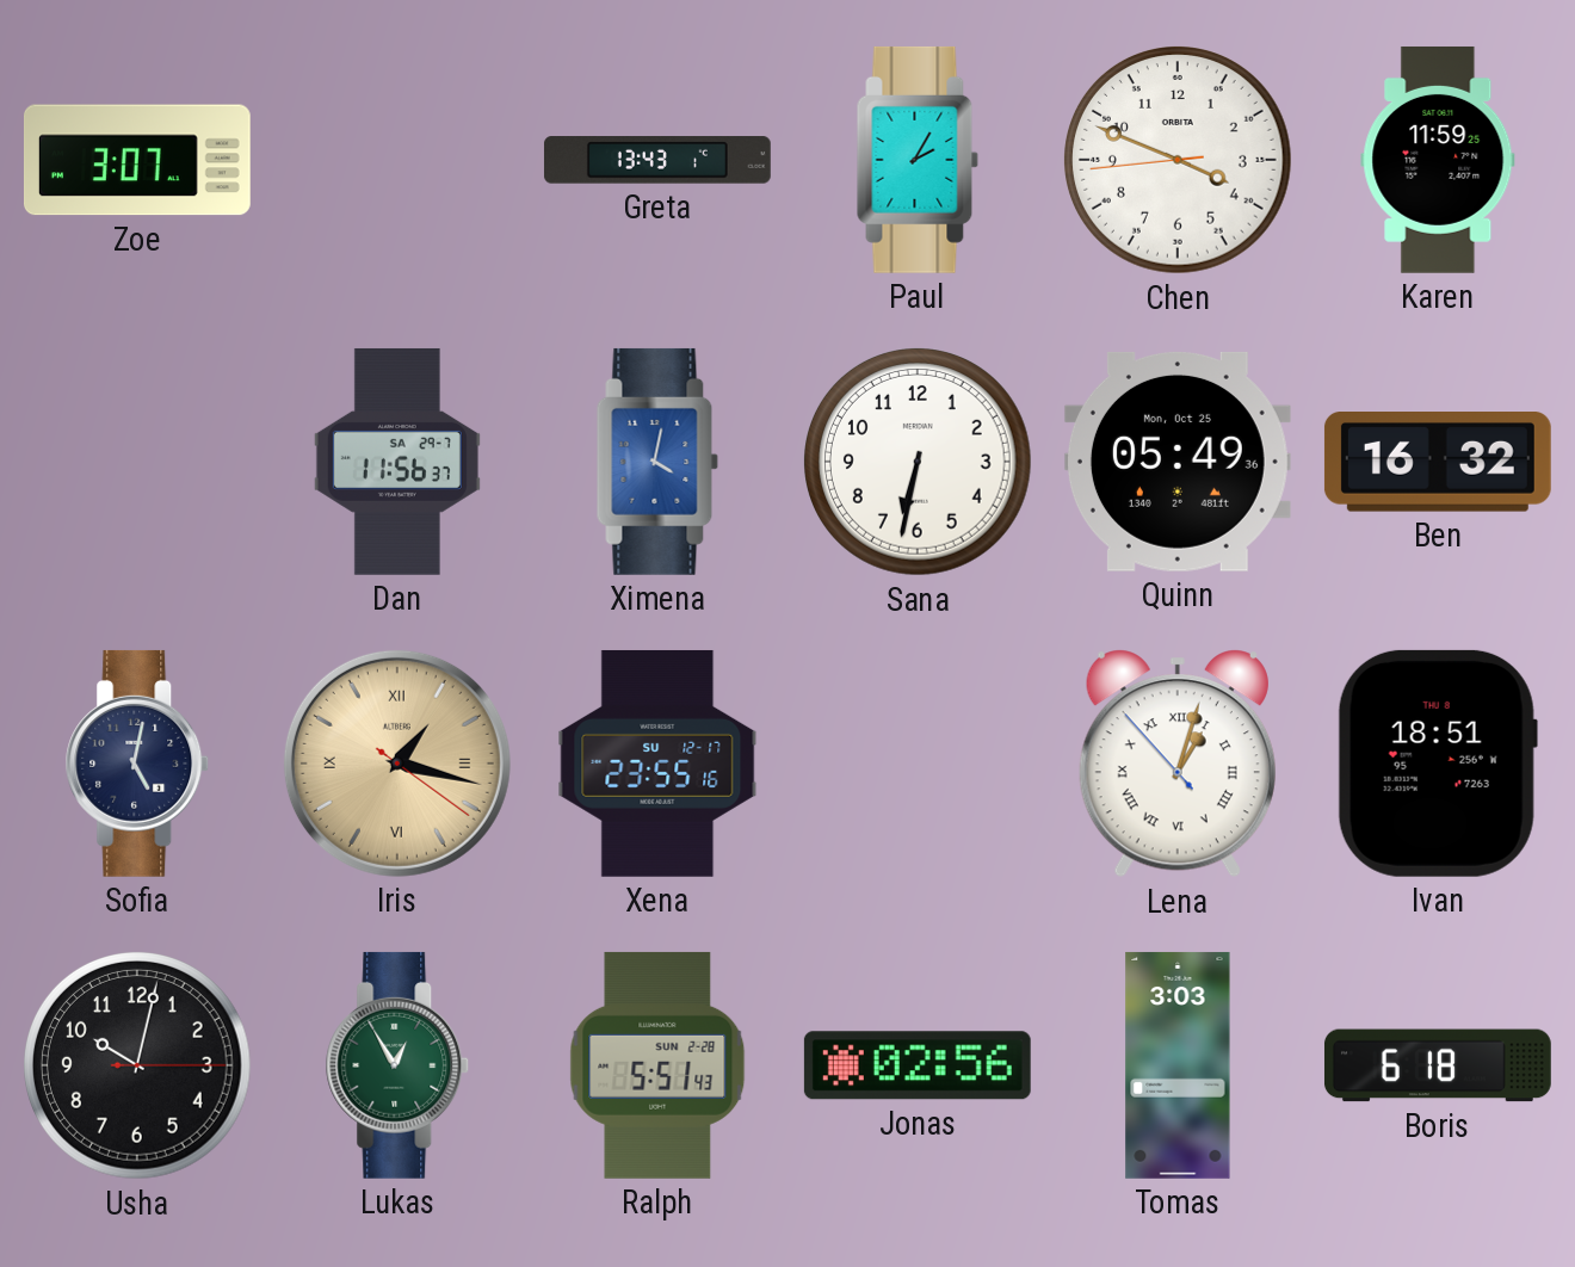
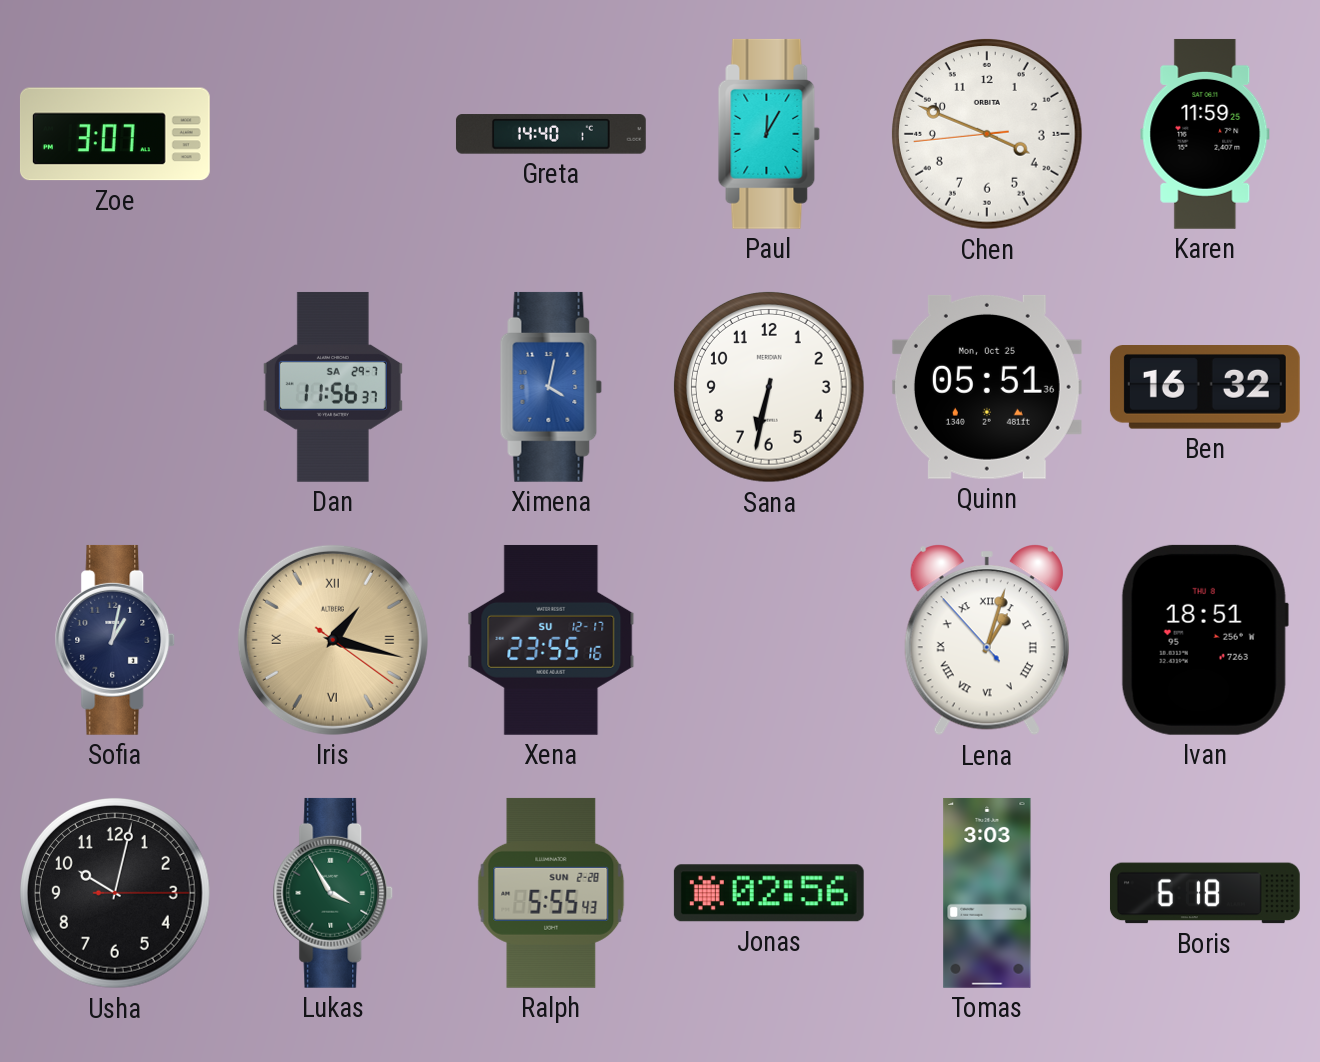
Greta: 13:43 -> 14:40 (551, 134)
Paul: 2:05 -> 12:05 (769, 134)
Quinn: 05:49 -> 05:51 (987, 387)
Sofia: 5:02 -> 1:02 (115, 640)
Lukas: 12:55 -> 3:55 (333, 893)
Ralph: 5:51 -> 5:55 (551, 893)
